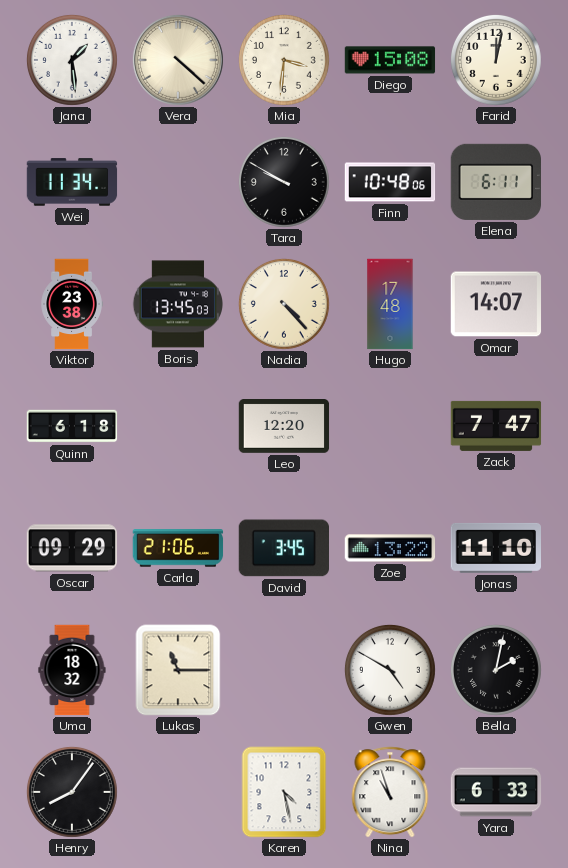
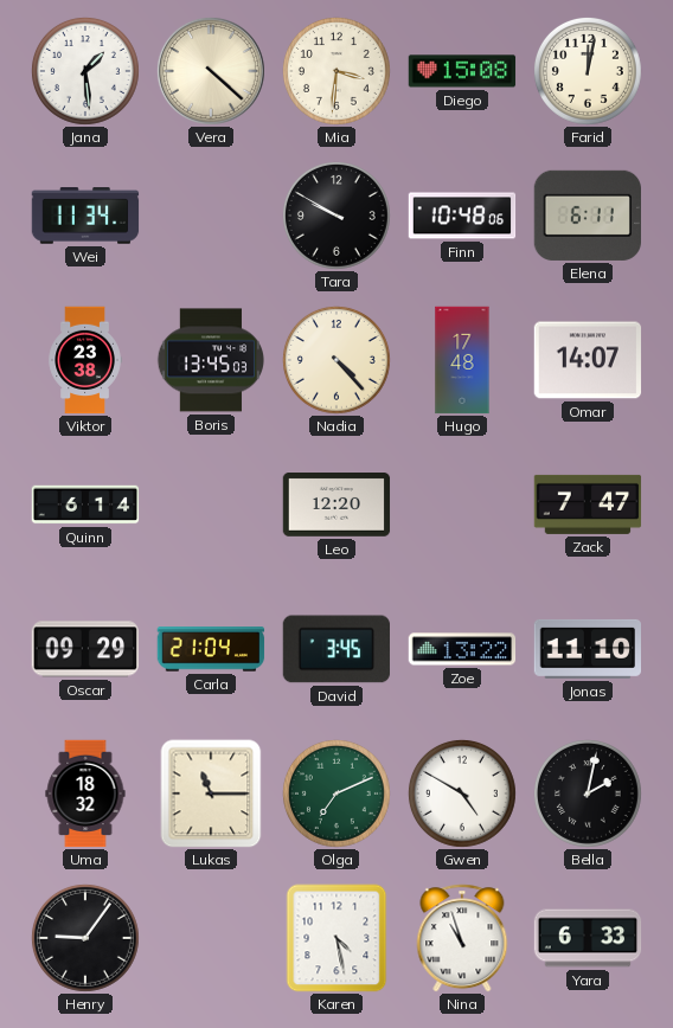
Quinn: 6:18 -> 6:14 (85, 505)
Carla: 21:06 -> 21:04 (211, 649)
Olga: none -> 7:11 (336, 794)
Henry: 8:06 -> 9:06 (85, 938)
